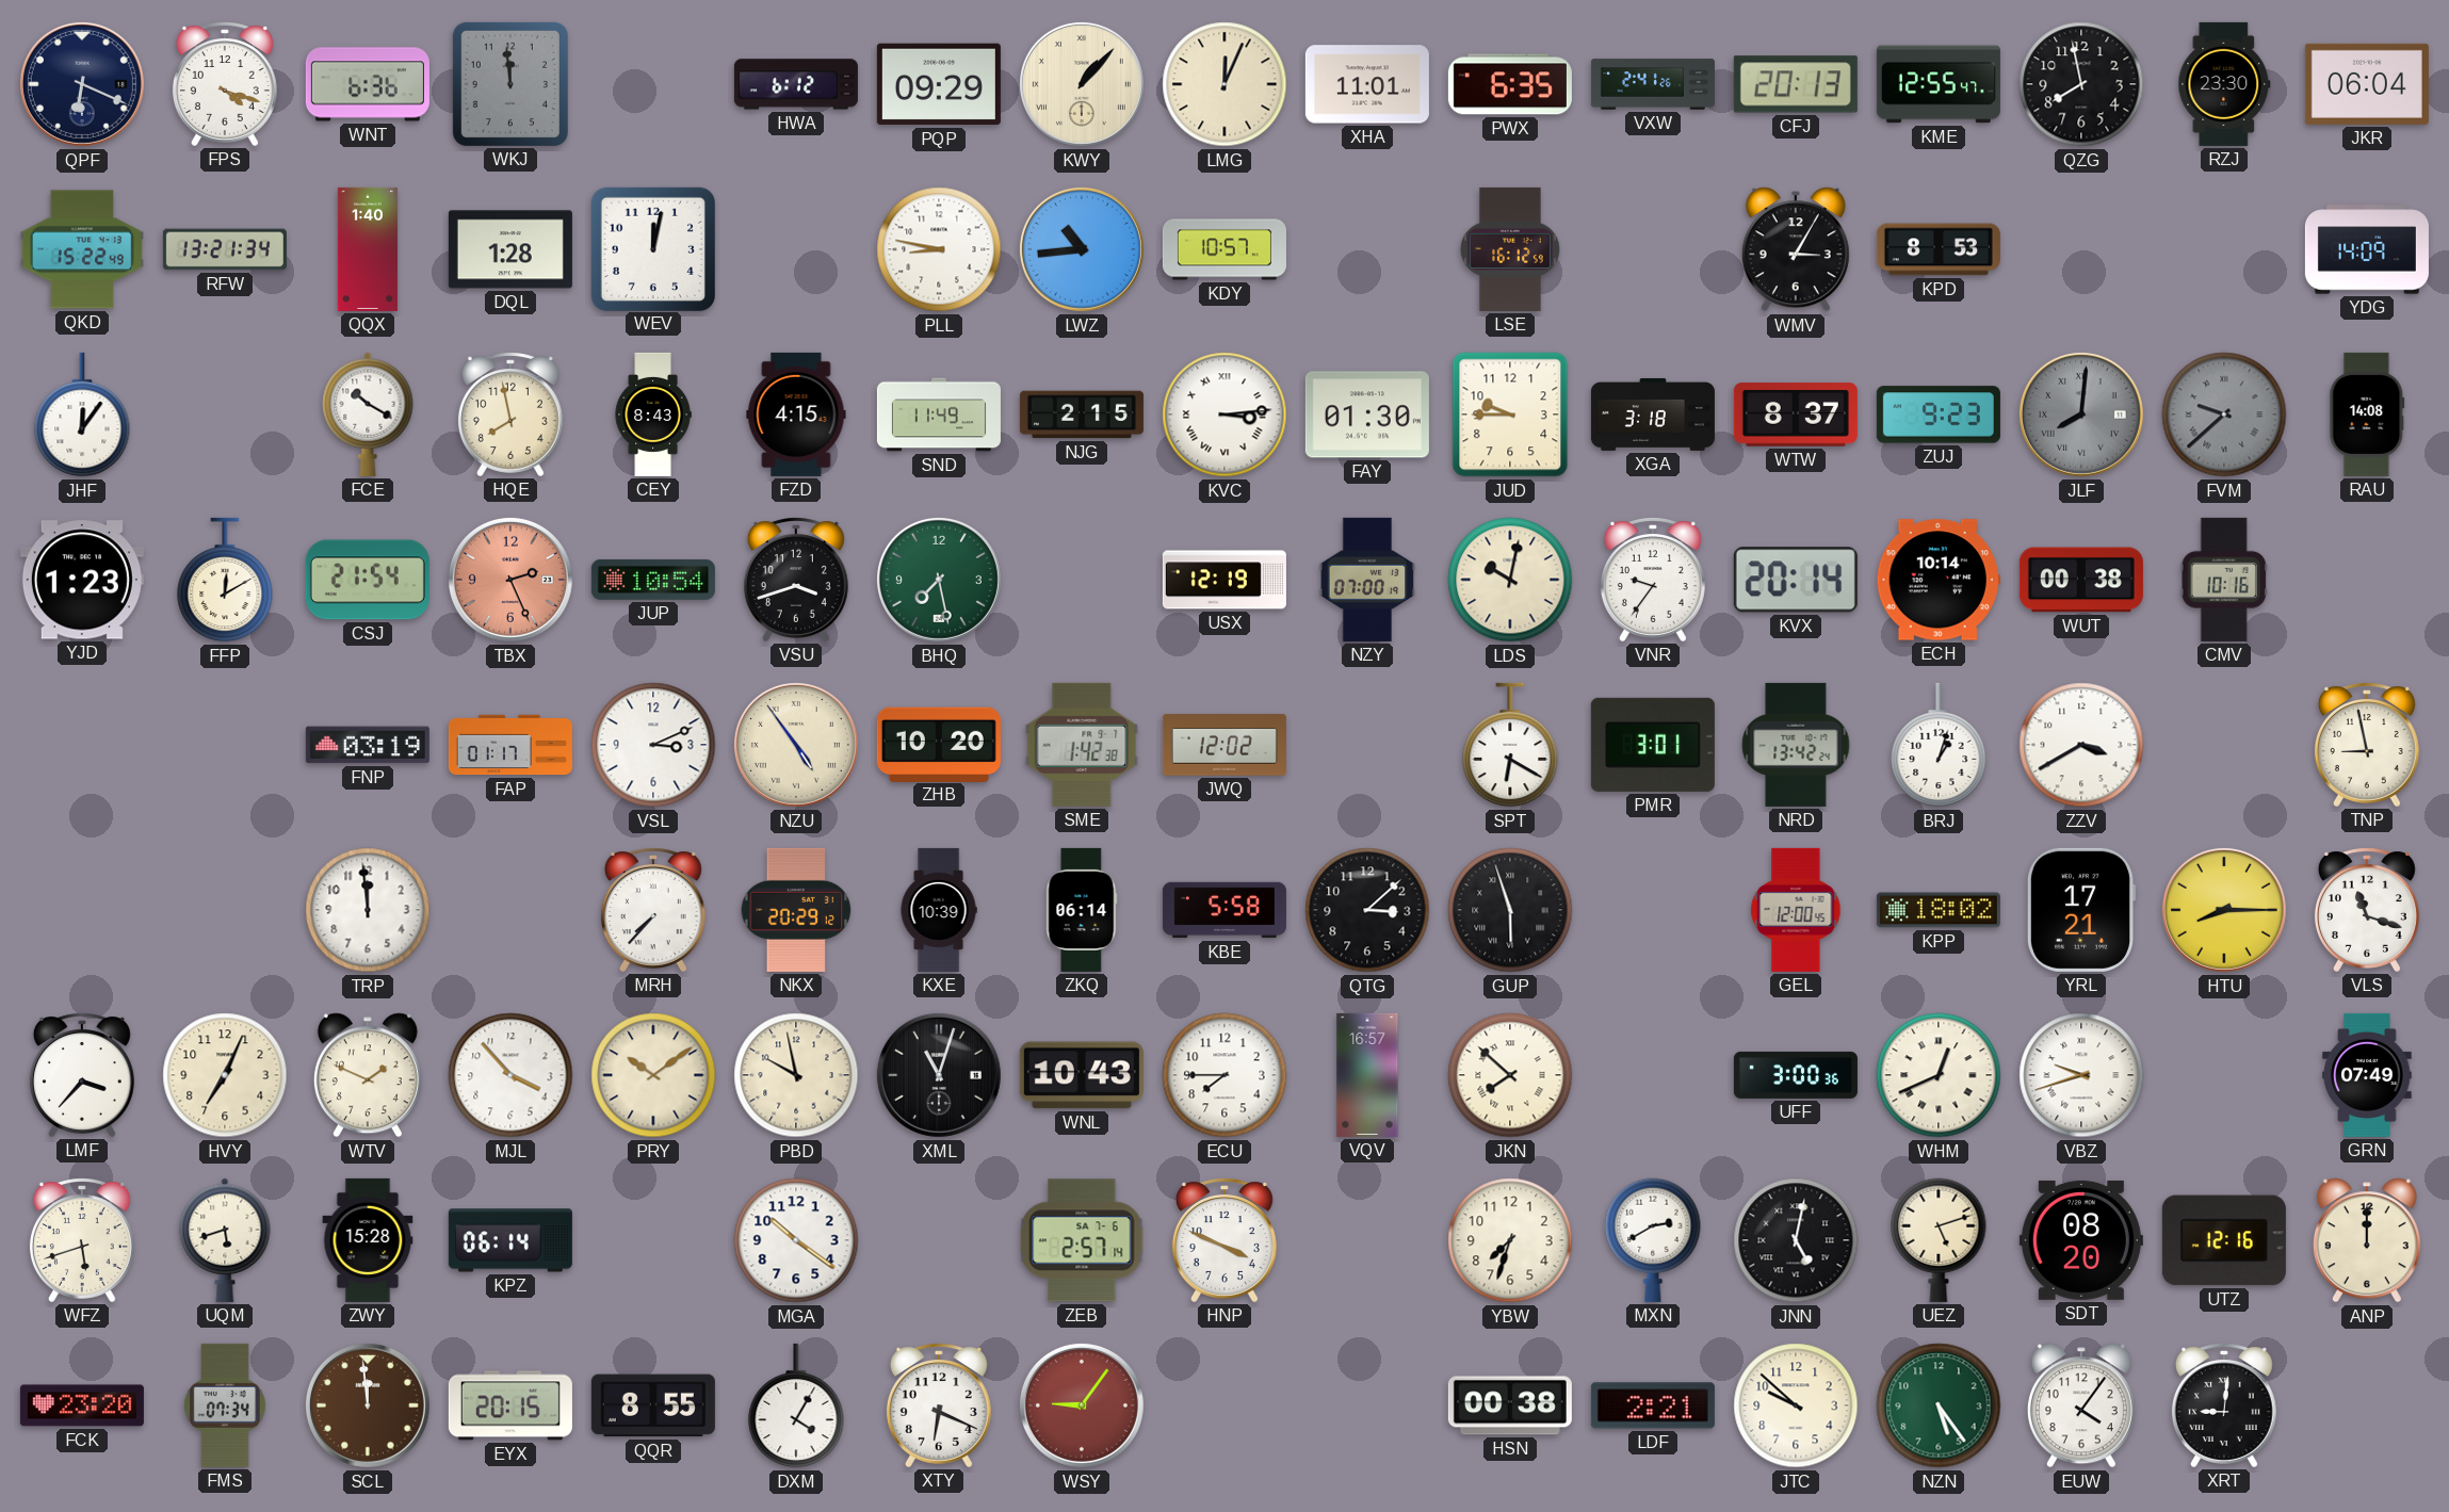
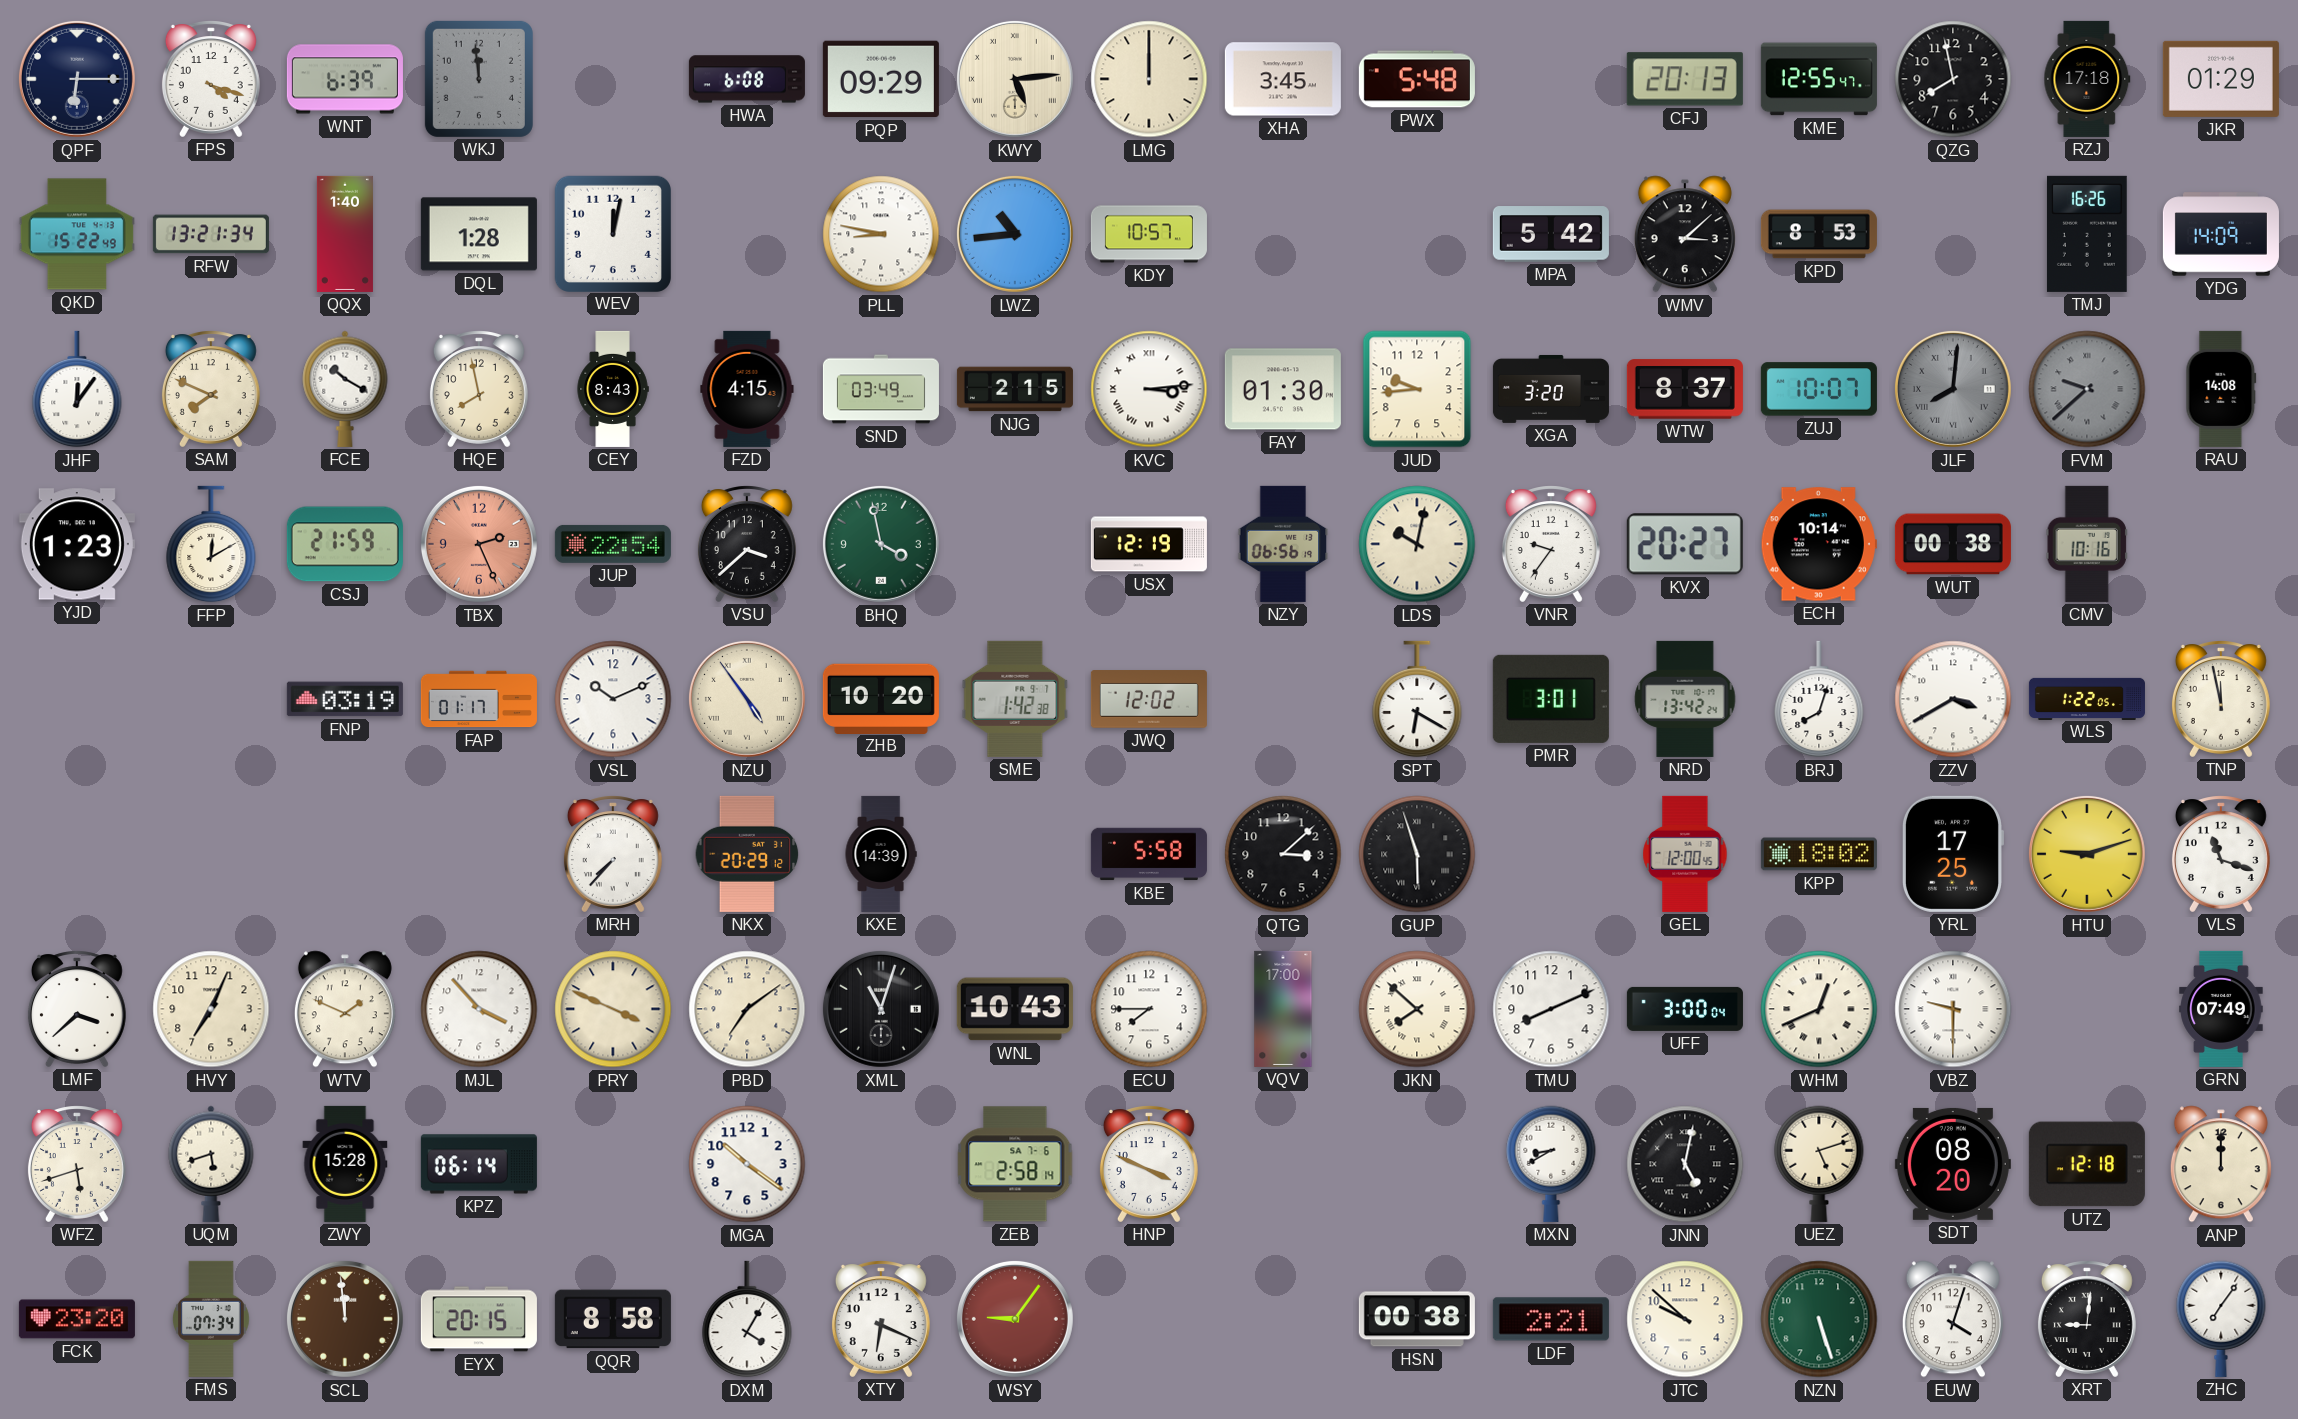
QPF: 6:19 -> 6:15 (77, 79)
WNT: 6:36 -> 6:39 (345, 79)
HWA: 6:12 -> 6:08 (747, 79)
KWY: 1:07 -> 5:14 (1015, 79)
LMG: 12:04 -> 12:00 (1149, 79)
XHA: 11:01 -> 3:45 (1283, 79)
PWX: 6:35 -> 5:48 (1417, 79)
VXW: 2:41 -> none (1653, 84)
RZJ: 23:30 -> 17:18 (2087, 79)
JKR: 06:04 -> 01:29 (2221, 79)
LSE: 16:12 -> none (1510, 249)
MPA: none -> 5:42 (1551, 234)
WMV: 3:05 -> 3:08 (1685, 234)
TMJ: none -> 16:26 (2087, 234)
SAM: none -> 7:49 (211, 389)
SND: 11:49 -> 03:49 (881, 389)
JUD: 9:45 -> 9:44 (1417, 389)
XGA: 3:18 -> 3:20 (1551, 389)
ZUJ: 9:23 -> 10:07 (1819, 389)
CSJ: 21:54 -> 21:59 (345, 544)
JUP: 10:54 -> 22:54 (613, 544)
VSU: 3:42 -> 3:38 (747, 544)
BHQ: 7:28 -> 3:58 (881, 544)
NZY: 07:00 -> 06:56 (1283, 544)
KVX: 20:14 -> 20:27 (1685, 544)
VSL: 3:11 -> 10:11 (613, 699)
BRJ: 1:03 -> 8:03 (1819, 699)
WLS: none -> 1:22 (2087, 698)
TNP: 8:58 -> 11:58 (2221, 699)
TRP: 11:59 -> none (368, 910)
KXE: 10:39 -> 14:39 (881, 854)
ZKQ: 06:14 -> none (1082, 910)
YRL: 17:21 -> 17:25 (1952, 854)
HTU: 8:15 -> 9:12 (2087, 854)
LMF: 3:37 -> 3:38 (77, 1009)
PRY: 10:09 -> 3:49 (613, 1009)
PBD: 9:58 -> 7:09 (747, 1009)
VQV: 16:57 -> 17:00 (1283, 1009)
TMU: none -> 8:11 (1551, 1009)
UFF: 3:00:36 -> 3:00:04 (1685, 1009)
VBZ: 9:42 -> 9:30 (1953, 1009)
ZEB: 2:57 -> 2:58 (1015, 1164)
YBW: 7:33 -> none (1510, 1240)
MXN: 2:40 -> 8:40 (1551, 1164)
UTZ: 12:16 -> 12:18 (2087, 1164)
QQR: 8:55 -> 8:58 (613, 1319)
NZN: 5:24 -> 5:27 (1819, 1319)
EUW: 4:06 -> 4:03 (1953, 1319)
ZHC: none -> 7:06 (2221, 1319)
